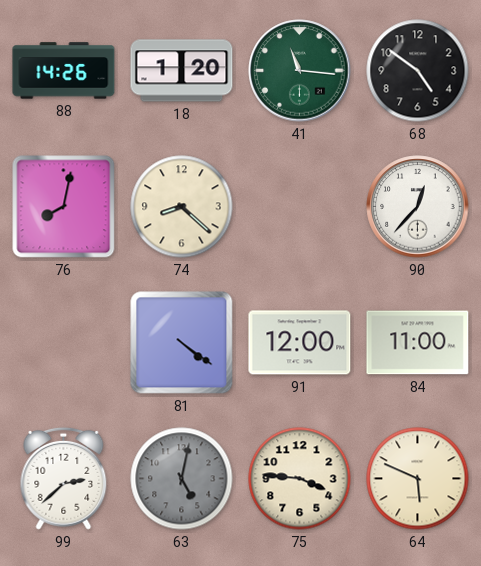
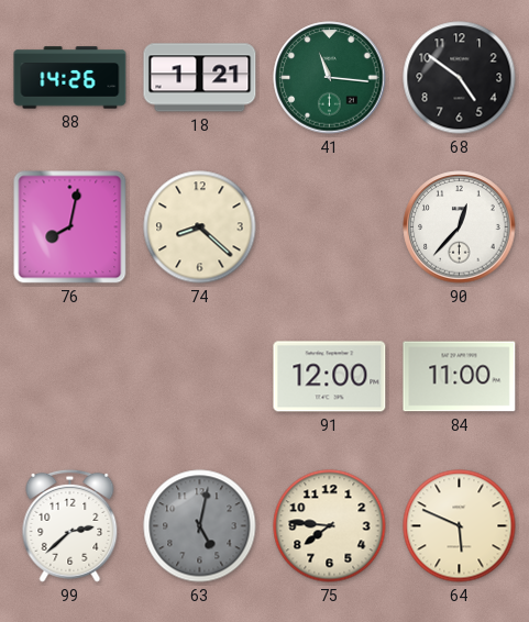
18: 1:20 -> 1:21 (200, 78)
81: 4:21 -> none (182, 343)
75: 3:46 -> 7:46 (330, 526)
